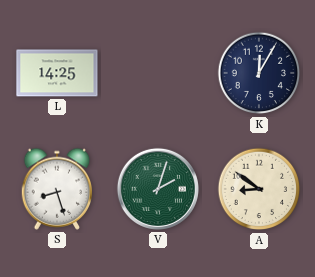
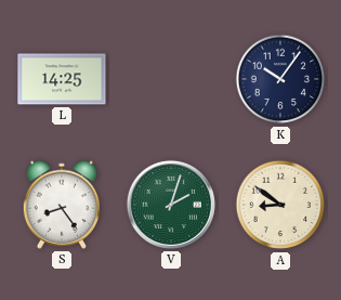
K: 12:05 -> 10:06 (280, 79)
S: 8:27 -> 8:24 (62, 205)
